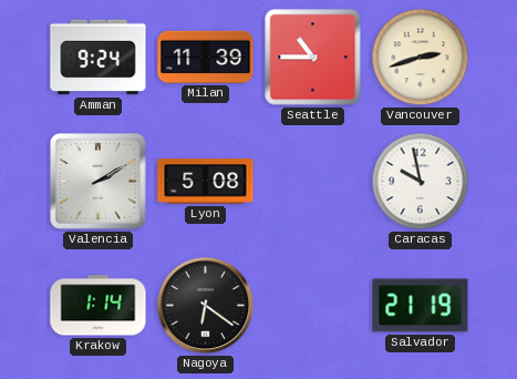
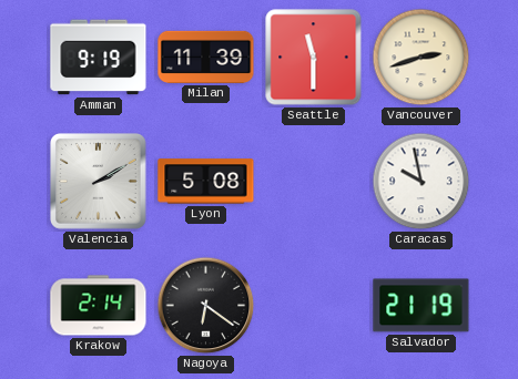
Amman: 9:24 -> 9:19 (99, 58)
Seattle: 10:45 -> 11:30 (314, 58)
Krakow: 1:14 -> 2:14 (99, 306)
